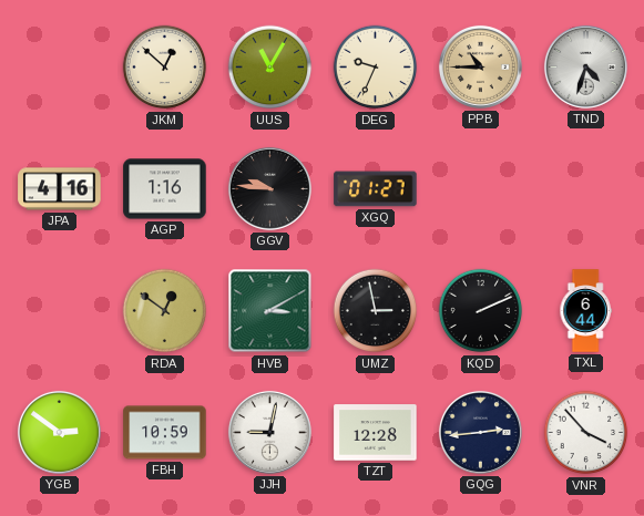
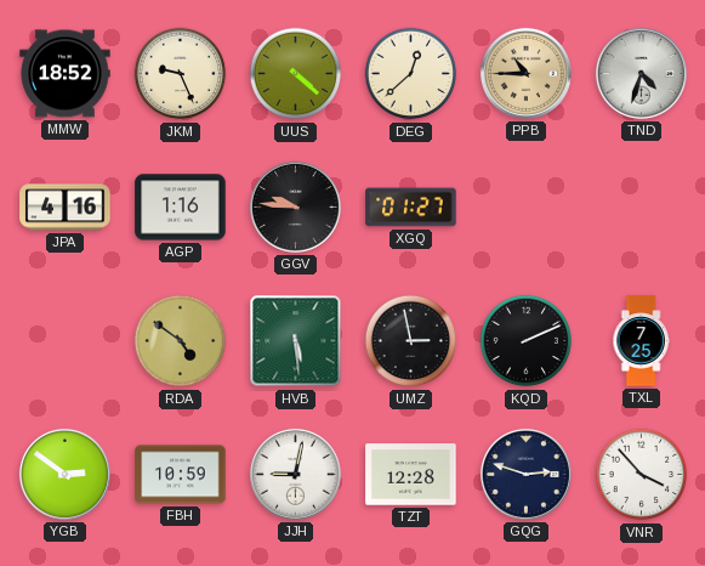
MMW: none -> 18:52 (66, 74)
JKM: 12:52 -> 9:26 (181, 74)
UUS: 11:05 -> 4:22 (296, 74)
DEG: 9:34 -> 12:38 (411, 74)
RDA: 12:51 -> 4:51 (181, 341)
HVB: 3:10 -> 5:29 (296, 341)
TXL: 6:44 -> 7:25 (641, 341)
GQG: 2:44 -> 2:48 (525, 474)
